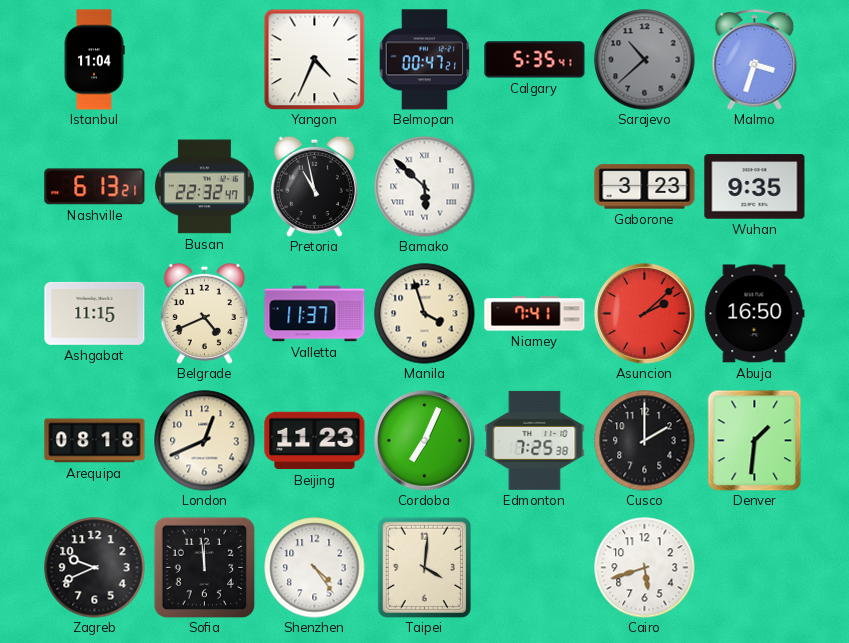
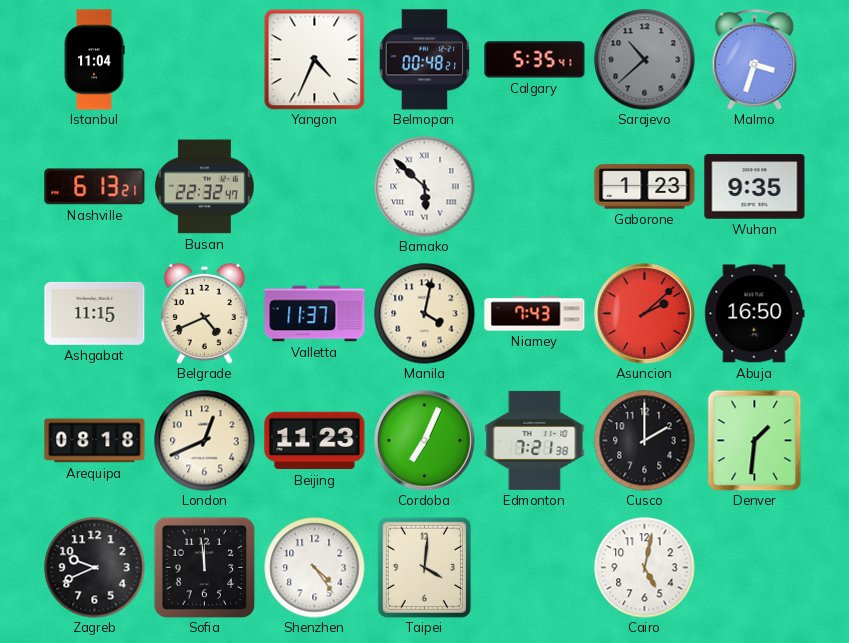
Belmopan: 00:47 -> 00:48 (425, 60)
Pretoria: 10:58 -> none (314, 186)
Gaborone: 3:23 -> 1:23 (645, 187)
Manila: 3:57 -> 4:02 (425, 314)
Niamey: 7:41 -> 7:43 (535, 314)
Edmonton: 7:25 -> 7:21 (535, 440)
Cairo: 5:42 -> 5:02 (645, 568)
